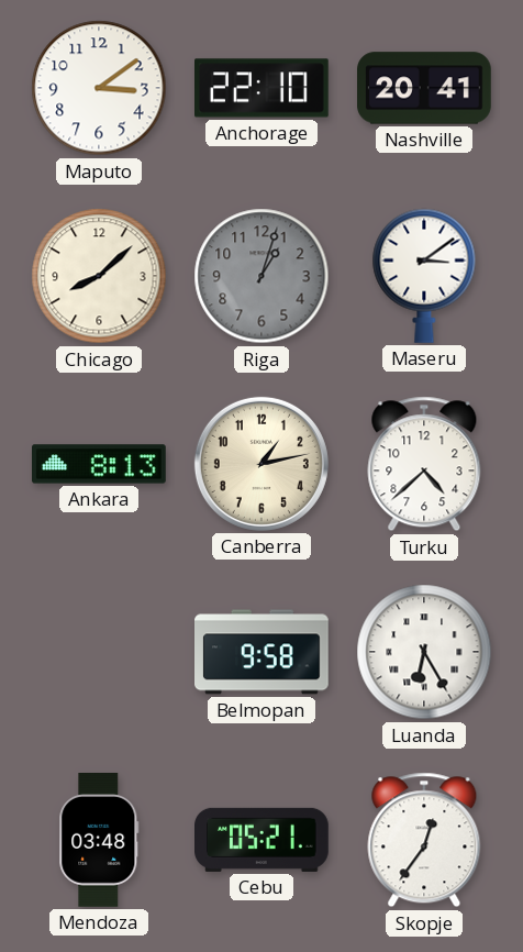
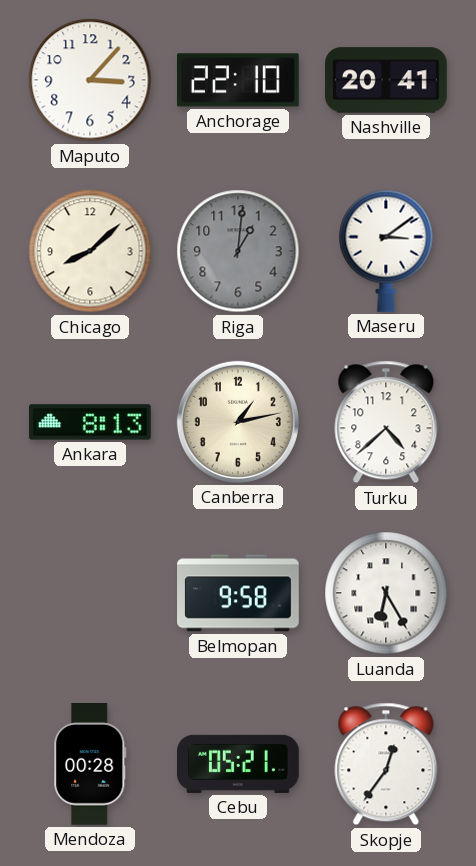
Maputo: 3:09 -> 3:07 (90, 80)
Riga: 1:03 -> 1:01 (238, 251)
Mendoza: 03:48 -> 00:28 (90, 765)
